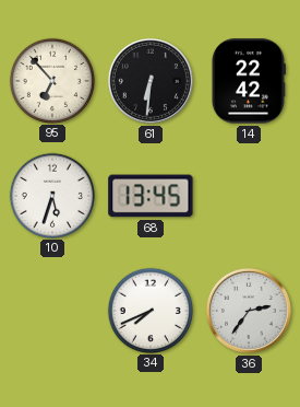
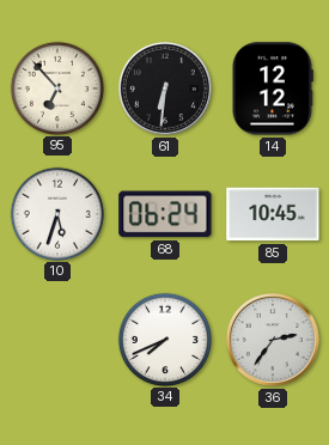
14: 22:42 -> 12:12 (272, 89)
68: 13:45 -> 06:24 (165, 214)
85: none -> 10:45 (273, 214)
